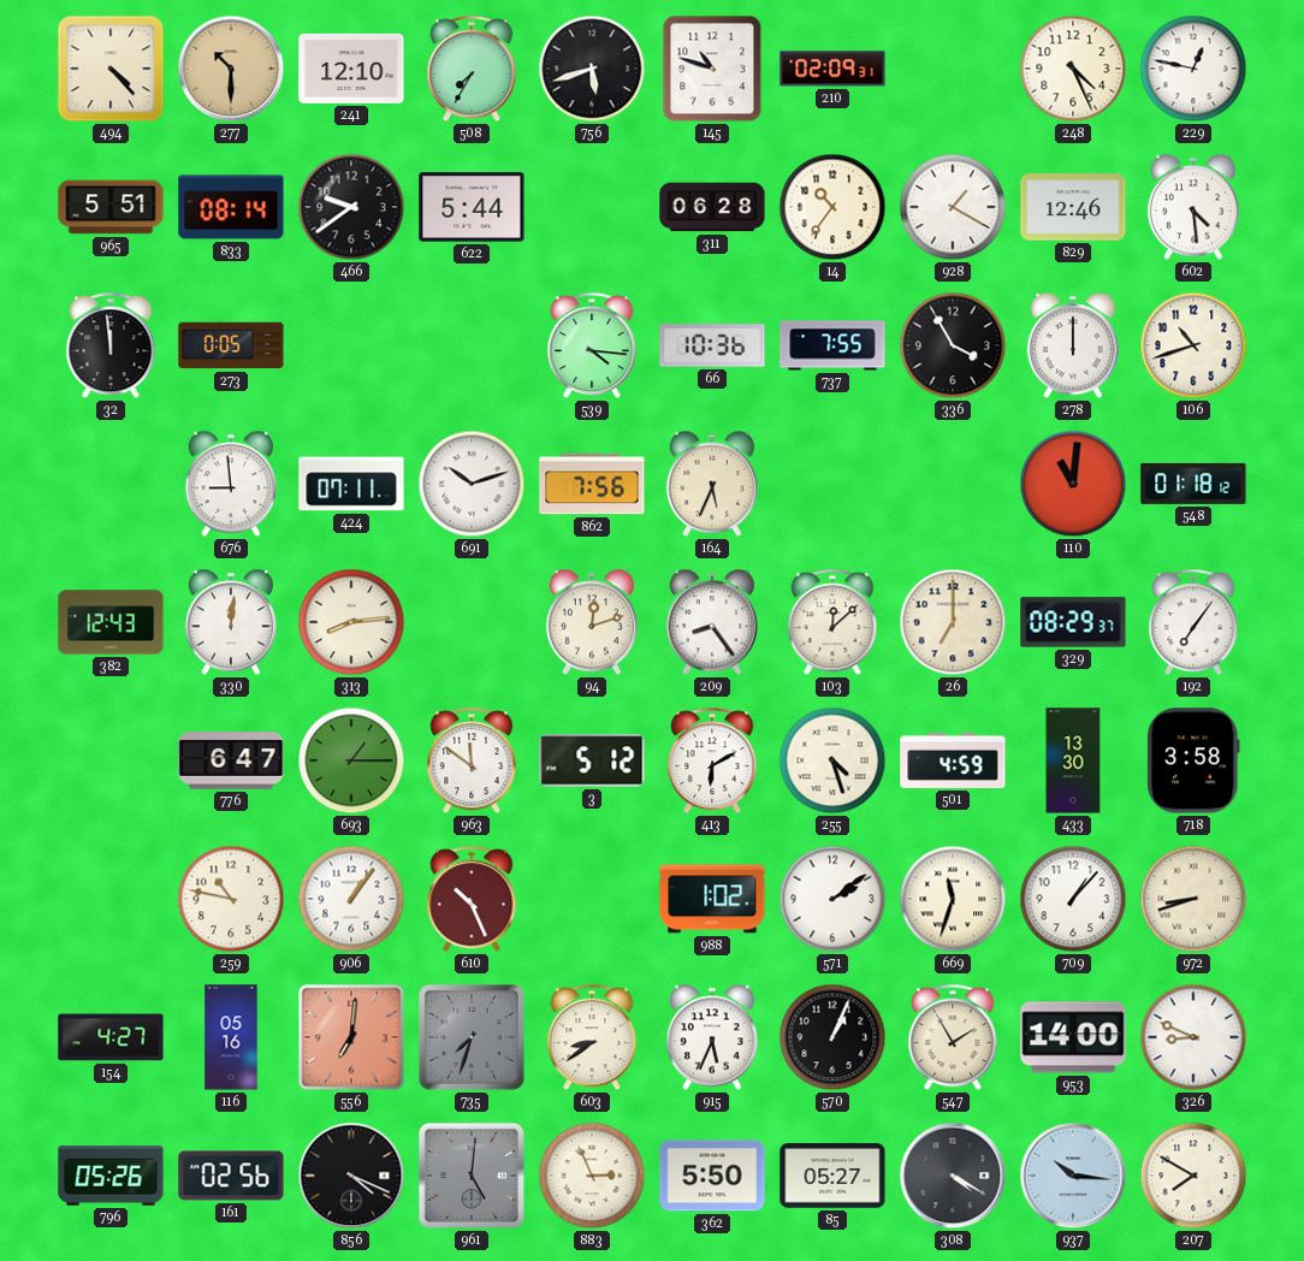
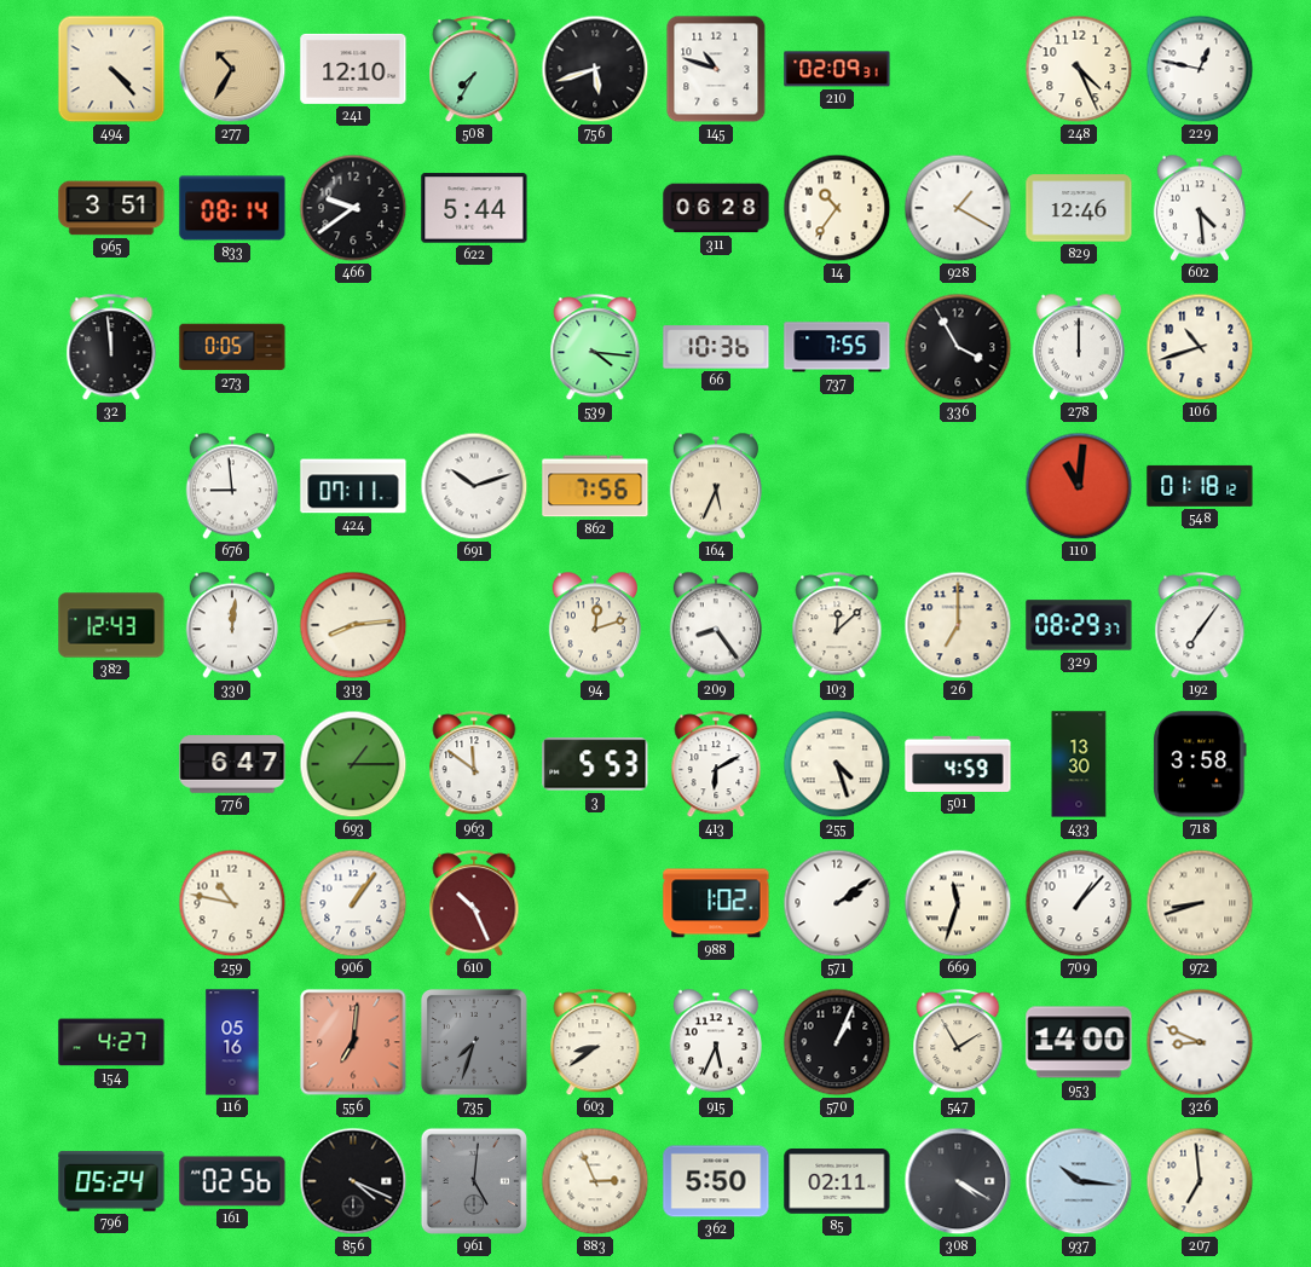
277: 10:30 -> 10:35 (232, 69)
965: 5:51 -> 3:51 (111, 208)
3: 5:12 -> 5:53 (595, 764)
796: 05:26 -> 05:24 (111, 1181)
85: 05:27 -> 02:11 (837, 1181)
207: 7:50 -> 6:59 (1200, 1181)
